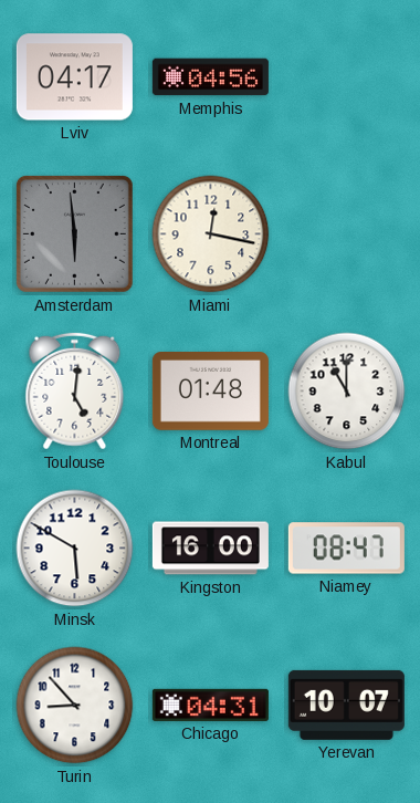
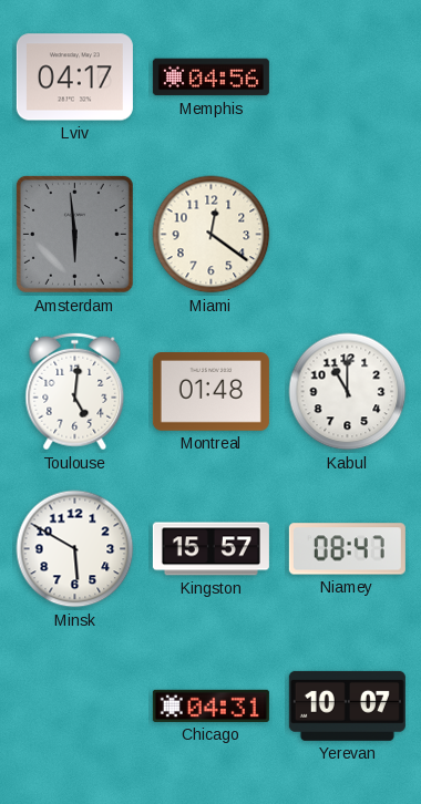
Miami: 12:17 -> 12:21 (212, 235)
Kingston: 16:00 -> 15:57 (210, 549)
Turin: 8:53 -> none (75, 706)
